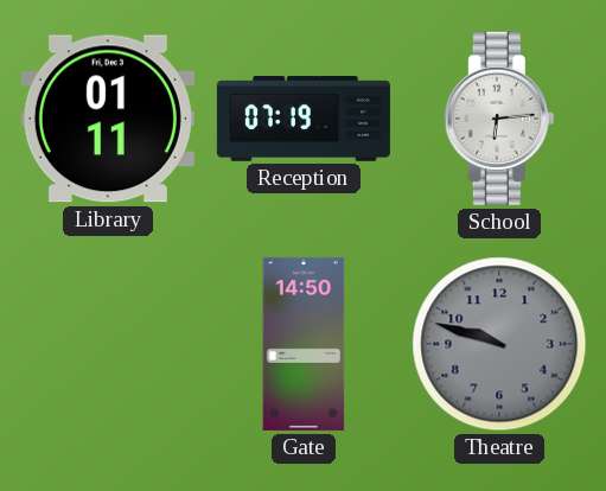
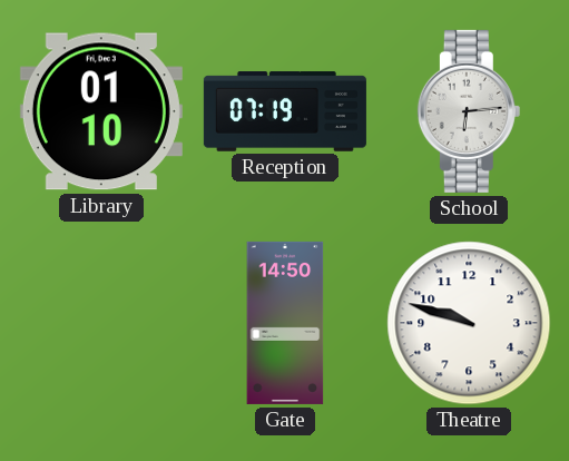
Library: 01:11 -> 01:10 (101, 111)
Theatre dial: grey -> white (469, 323)
